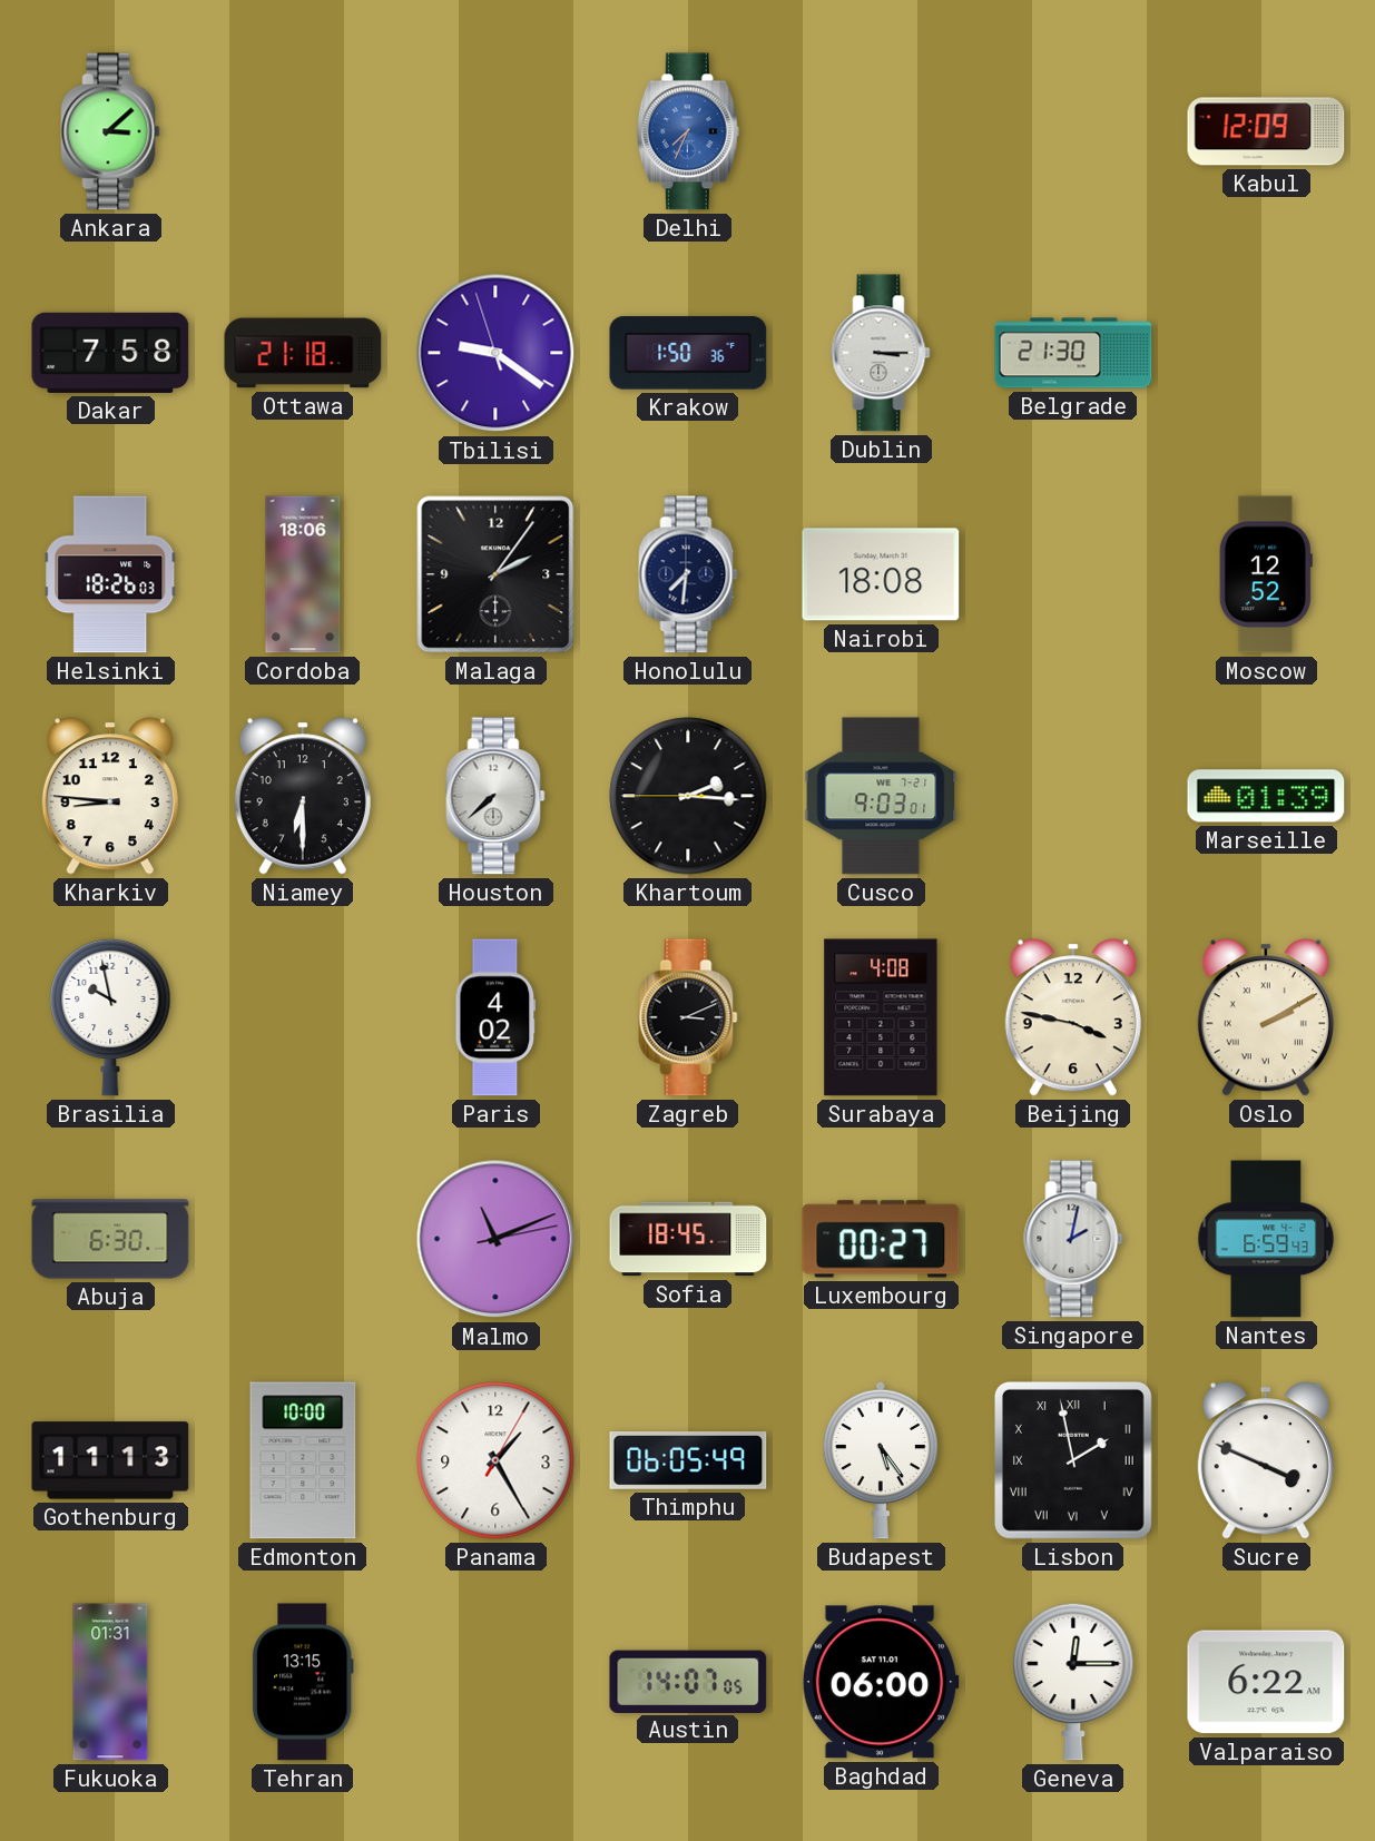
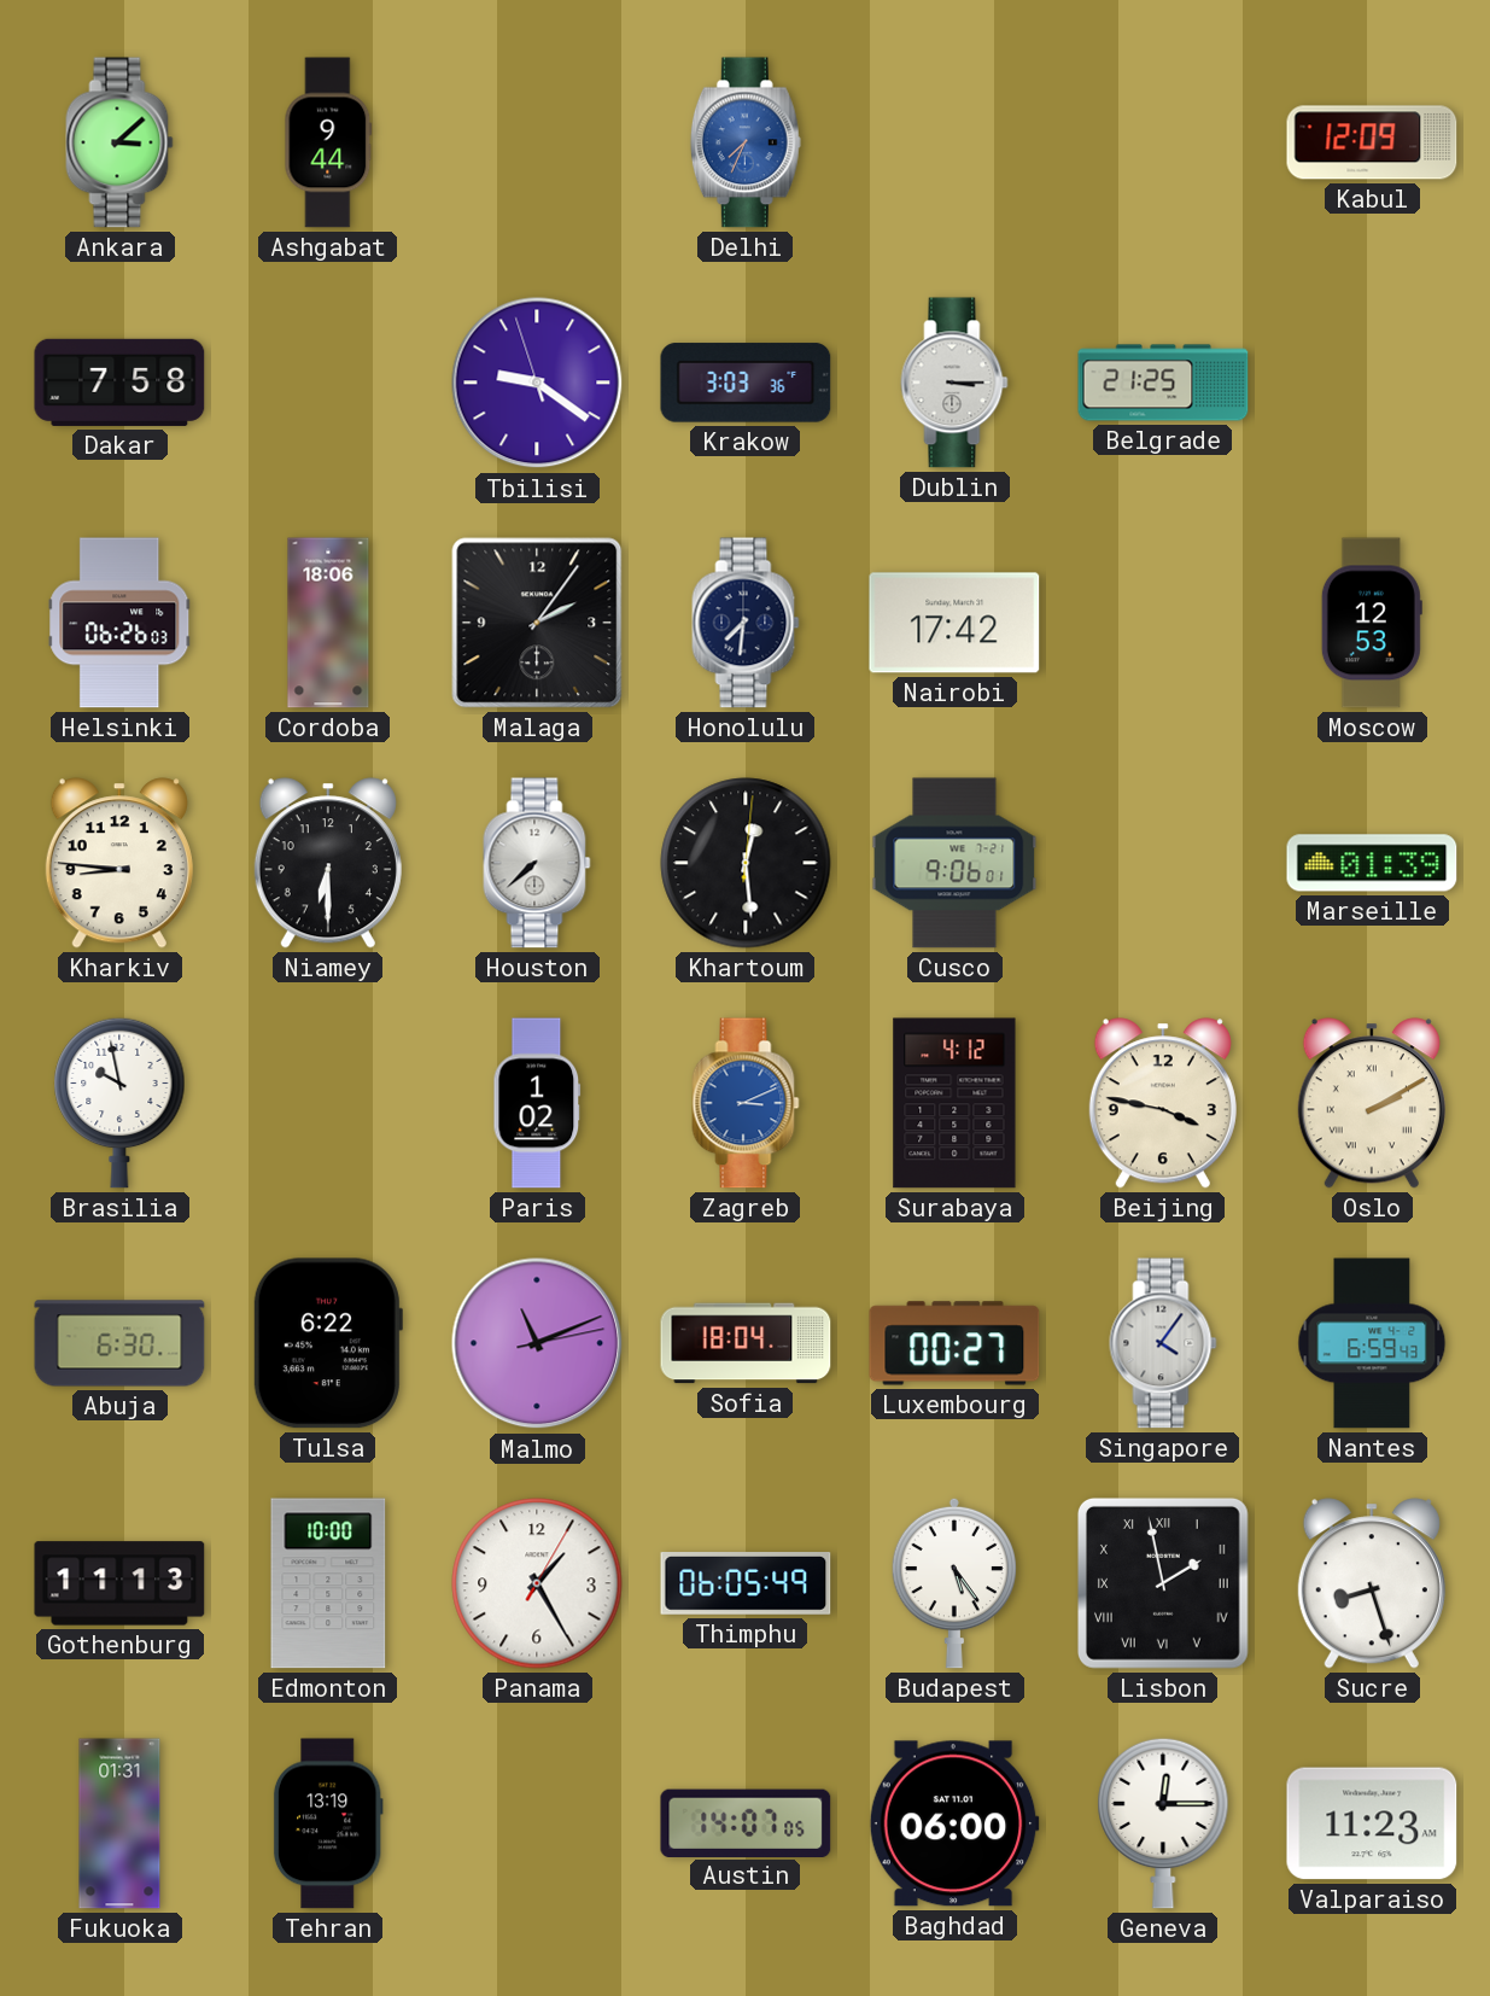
Ashgabat: none -> 9:44 (328, 142)
Ottawa: 21:18 -> none (303, 353)
Krakow: 1:50 -> 3:03 (746, 383)
Belgrade: 21:30 -> 21:25 (1163, 383)
Helsinki: 18:26 -> 06:26 (119, 623)
Nairobi: 18:08 -> 17:42 (954, 623)
Moscow: 12:52 -> 12:53 (1372, 623)
Khartoum: 2:15 -> 12:29 (746, 863)
Cusco: 9:03 -> 9:06 (954, 863)
Paris: 4:02 -> 1:02 (537, 1103)
Zagreb dial: black -> blue (746, 1103)
Surabaya: 4:08 -> 4:12 (954, 1103)
Tulsa: none -> 6:22 (327, 1343)
Sofia: 18:45 -> 18:04 (746, 1343)
Singapore: 2:02 -> 4:06 (1163, 1343)
Sucre: 3:49 -> 8:27 (1372, 1583)
Tehran: 13:15 -> 13:19 (328, 1823)
Valparaiso: 6:22 -> 11:23 (1372, 1823)
